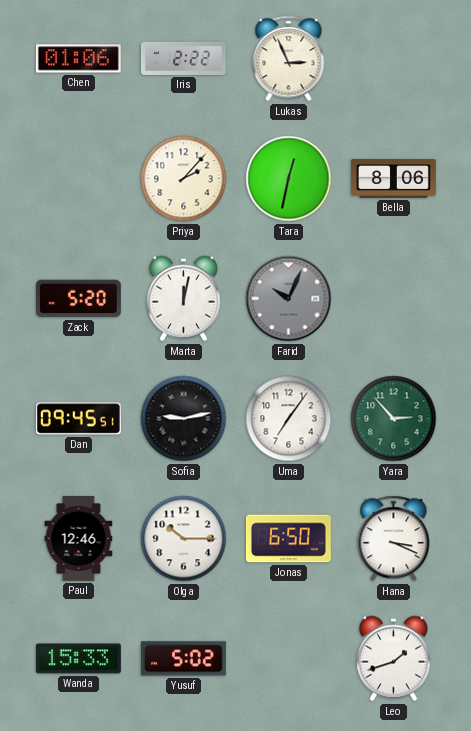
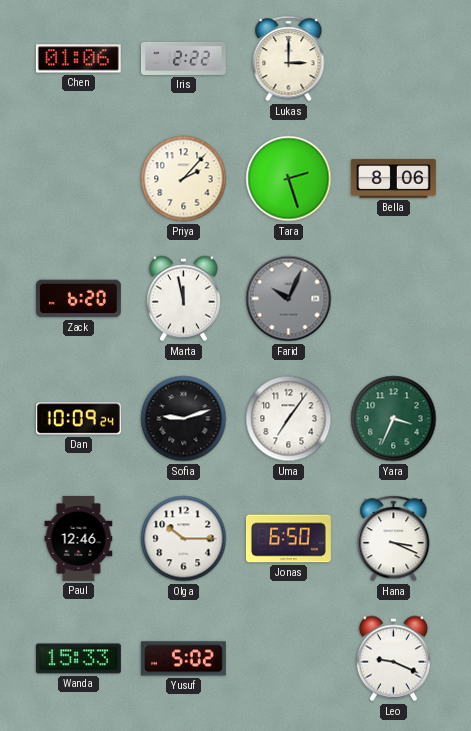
Lukas: 2:56 -> 3:00 (289, 59)
Tara: 12:32 -> 2:27 (289, 179)
Zack: 5:20 -> 6:20 (78, 299)
Marta: 12:02 -> 11:58 (183, 299)
Dan: 09:45 -> 10:09 (78, 419)
Sofia: 9:13 -> 9:12 (184, 419)
Yara: 2:53 -> 3:34 (394, 419)
Leo: 1:42 -> 9:19 (393, 659)
